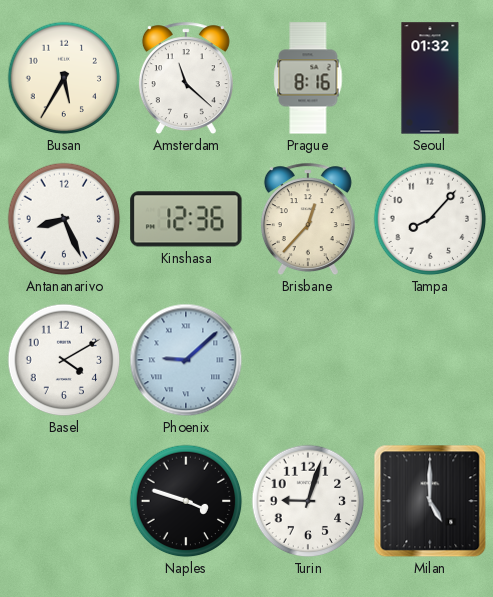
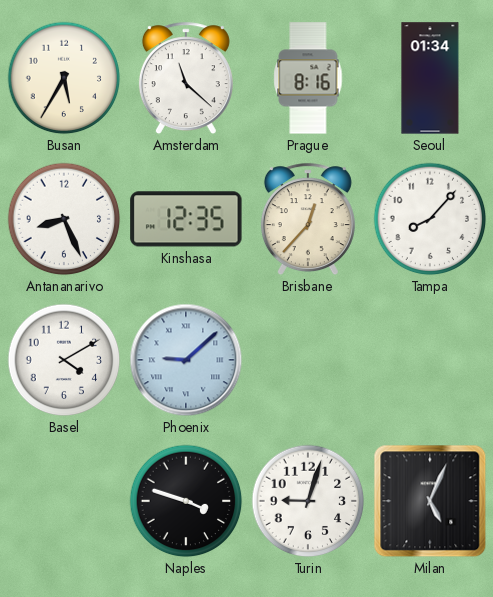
Seoul: 01:32 -> 01:34 (430, 78)
Kinshasa: 12:36 -> 12:35 (186, 219)
Milan: 5:00 -> 5:04 (430, 501)
